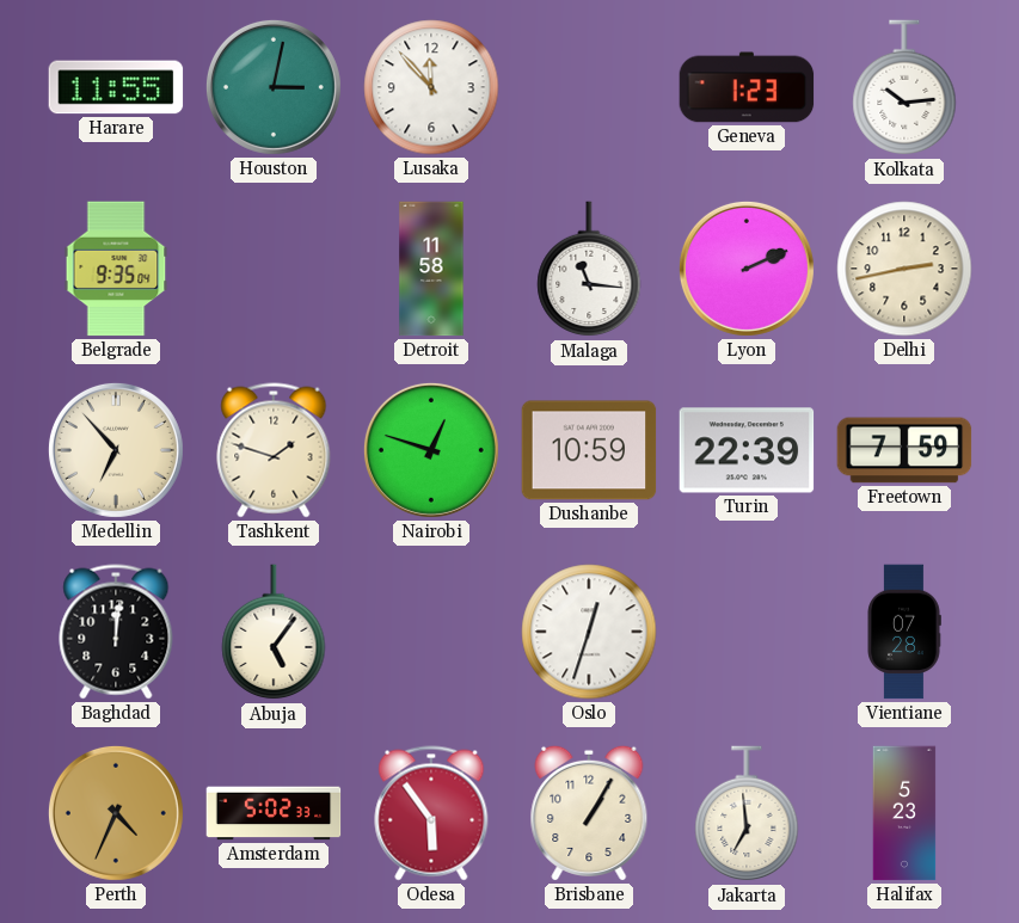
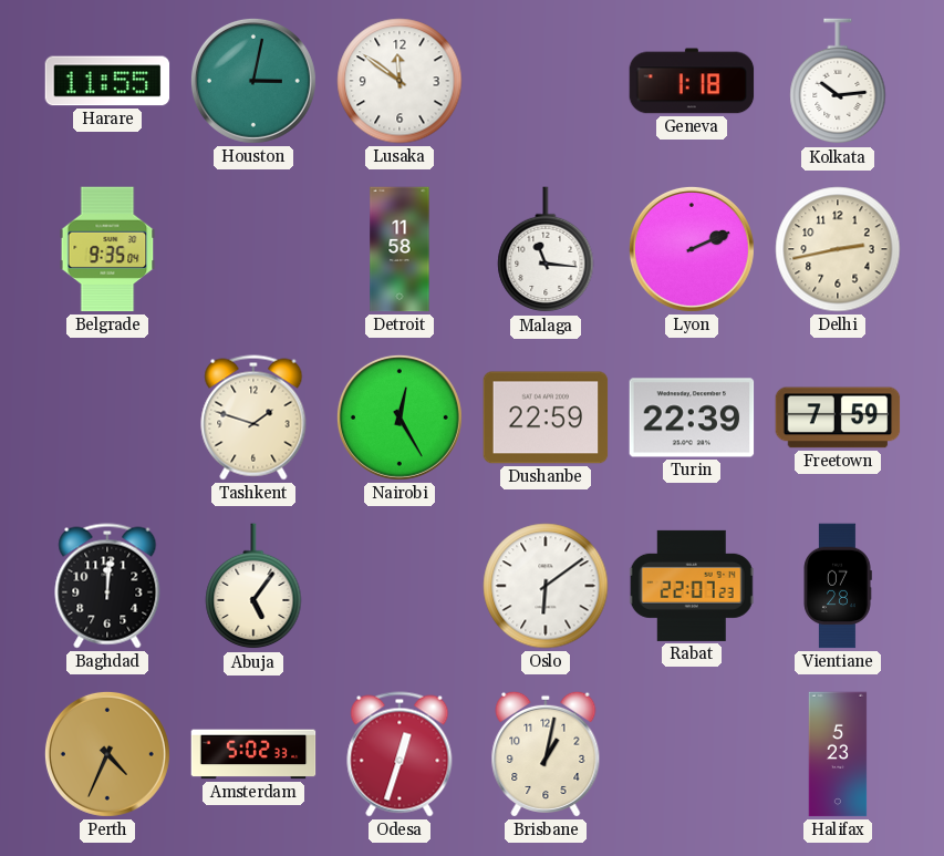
Lusaka: 11:53 -> 11:51 (400, 81)
Geneva: 1:23 -> 1:18 (692, 81)
Medellin: 6:53 -> none (116, 450)
Nairobi: 12:48 -> 12:25 (400, 417)
Dushanbe: 10:59 -> 22:59 (546, 417)
Oslo: 12:33 -> 6:09 (546, 586)
Rabat: none -> 22:07 (692, 586)
Odesa: 5:54 -> 12:33 (400, 754)
Brisbane: 1:05 -> 1:02 (546, 754)
Jakarta: 6:59 -> none (747, 814)
